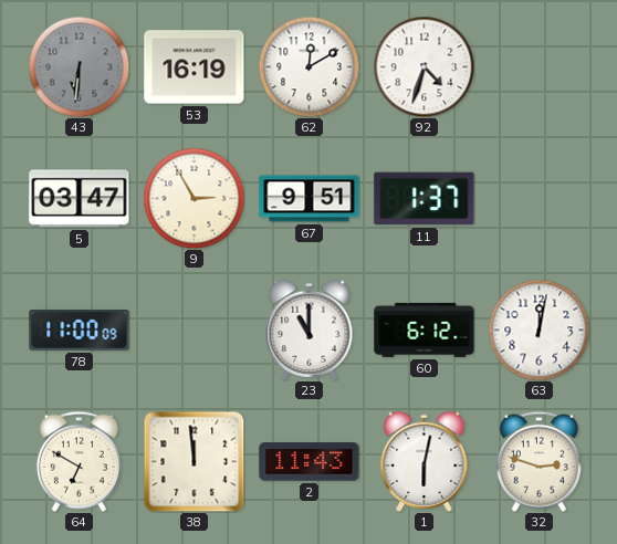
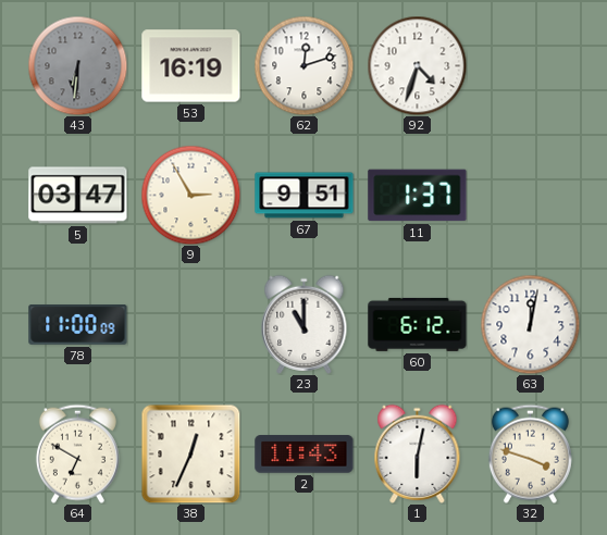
62: 12:10 -> 12:12 (303, 65)
38: 11:59 -> 12:34 (190, 453)
32: 2:48 -> 3:48 (530, 453)
